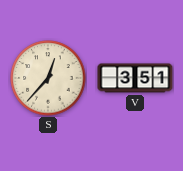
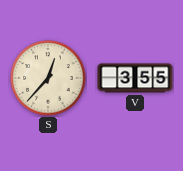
V: 3:51 -> 3:55 (135, 78)
